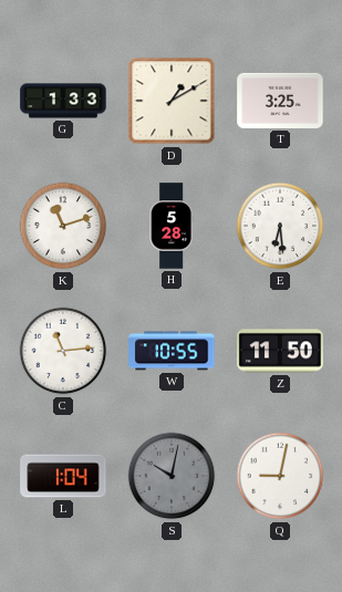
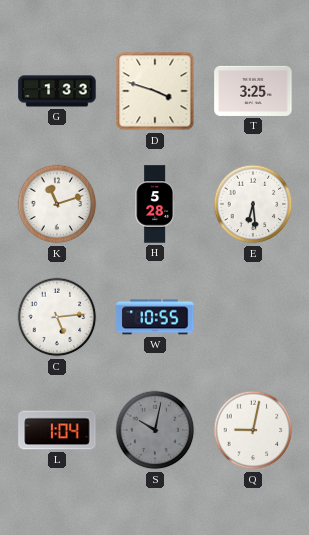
D: 1:10 -> 3:48 (155, 91)
C: 11:14 -> 5:14 (57, 317)
Z: 11:50 -> none (280, 351)
